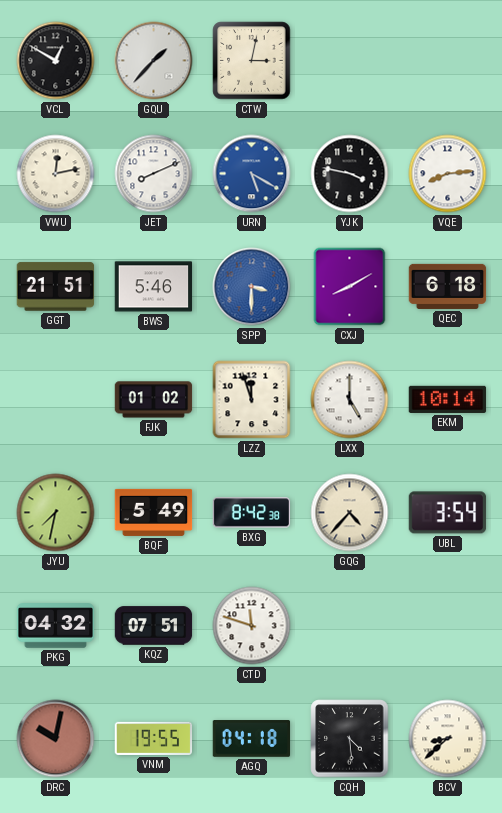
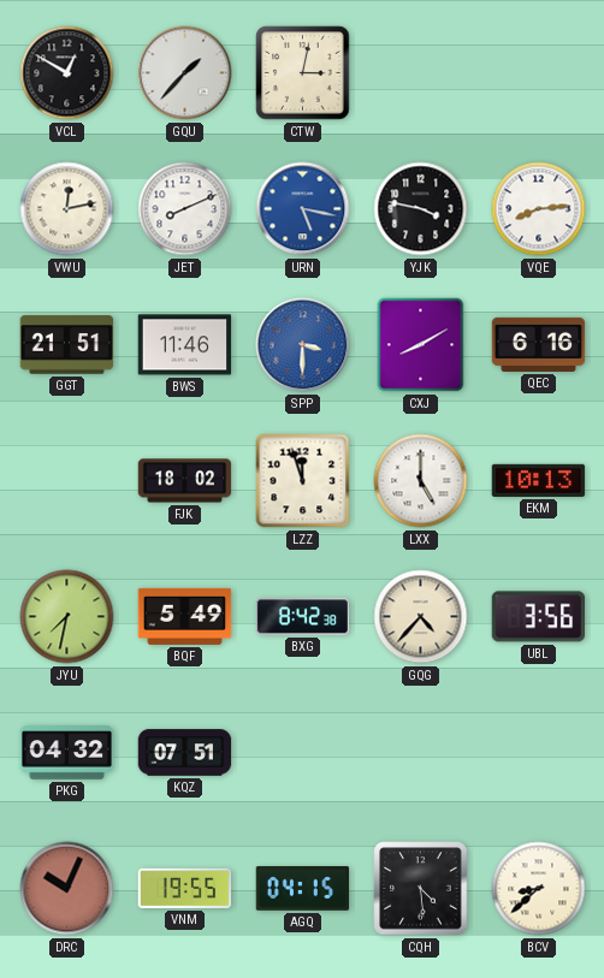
URN: 5:20 -> 5:17 (303, 209)
BWS: 5:46 -> 11:46 (185, 345)
QEC: 6:18 -> 6:16 (539, 344)
FJK: 01:02 -> 18:02 (185, 481)
EKM: 10:14 -> 10:13 (539, 480)
UBL: 3:54 -> 3:56 (539, 617)
CTD: 11:48 -> none (252, 626)
DRC: 10:02 -> 10:04 (67, 889)
AGQ: 04:18 -> 04:15 (303, 889)
